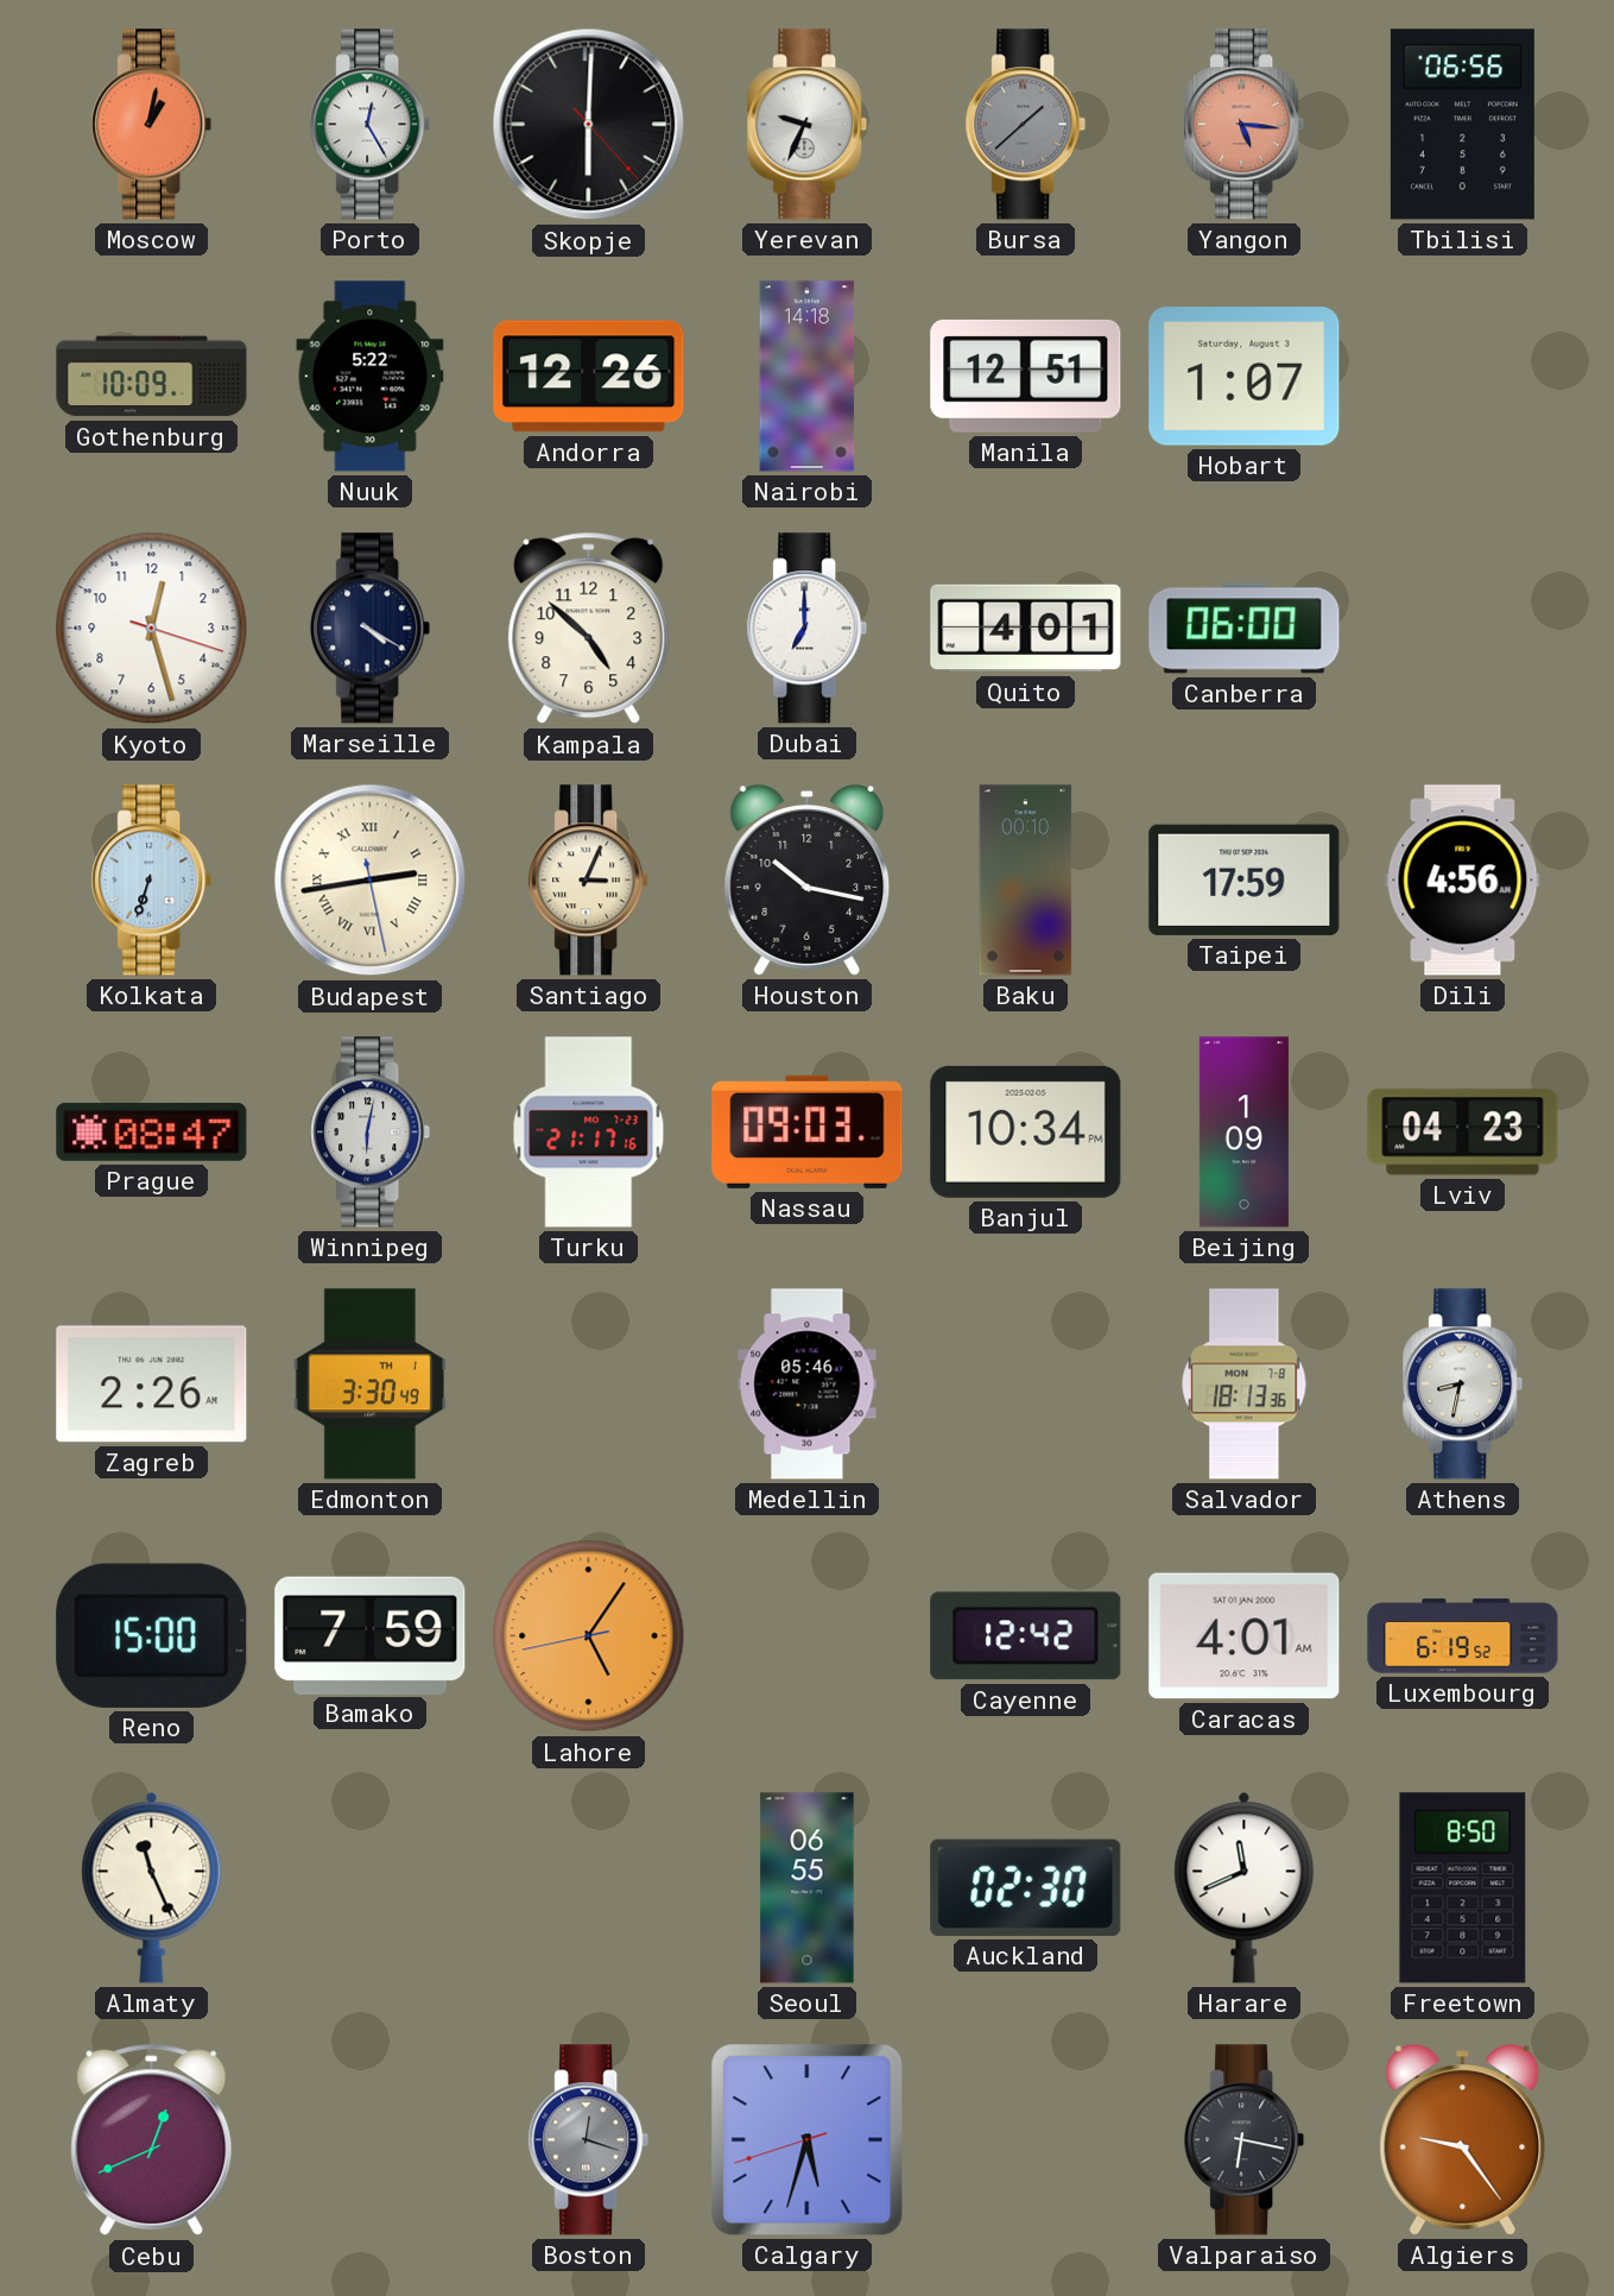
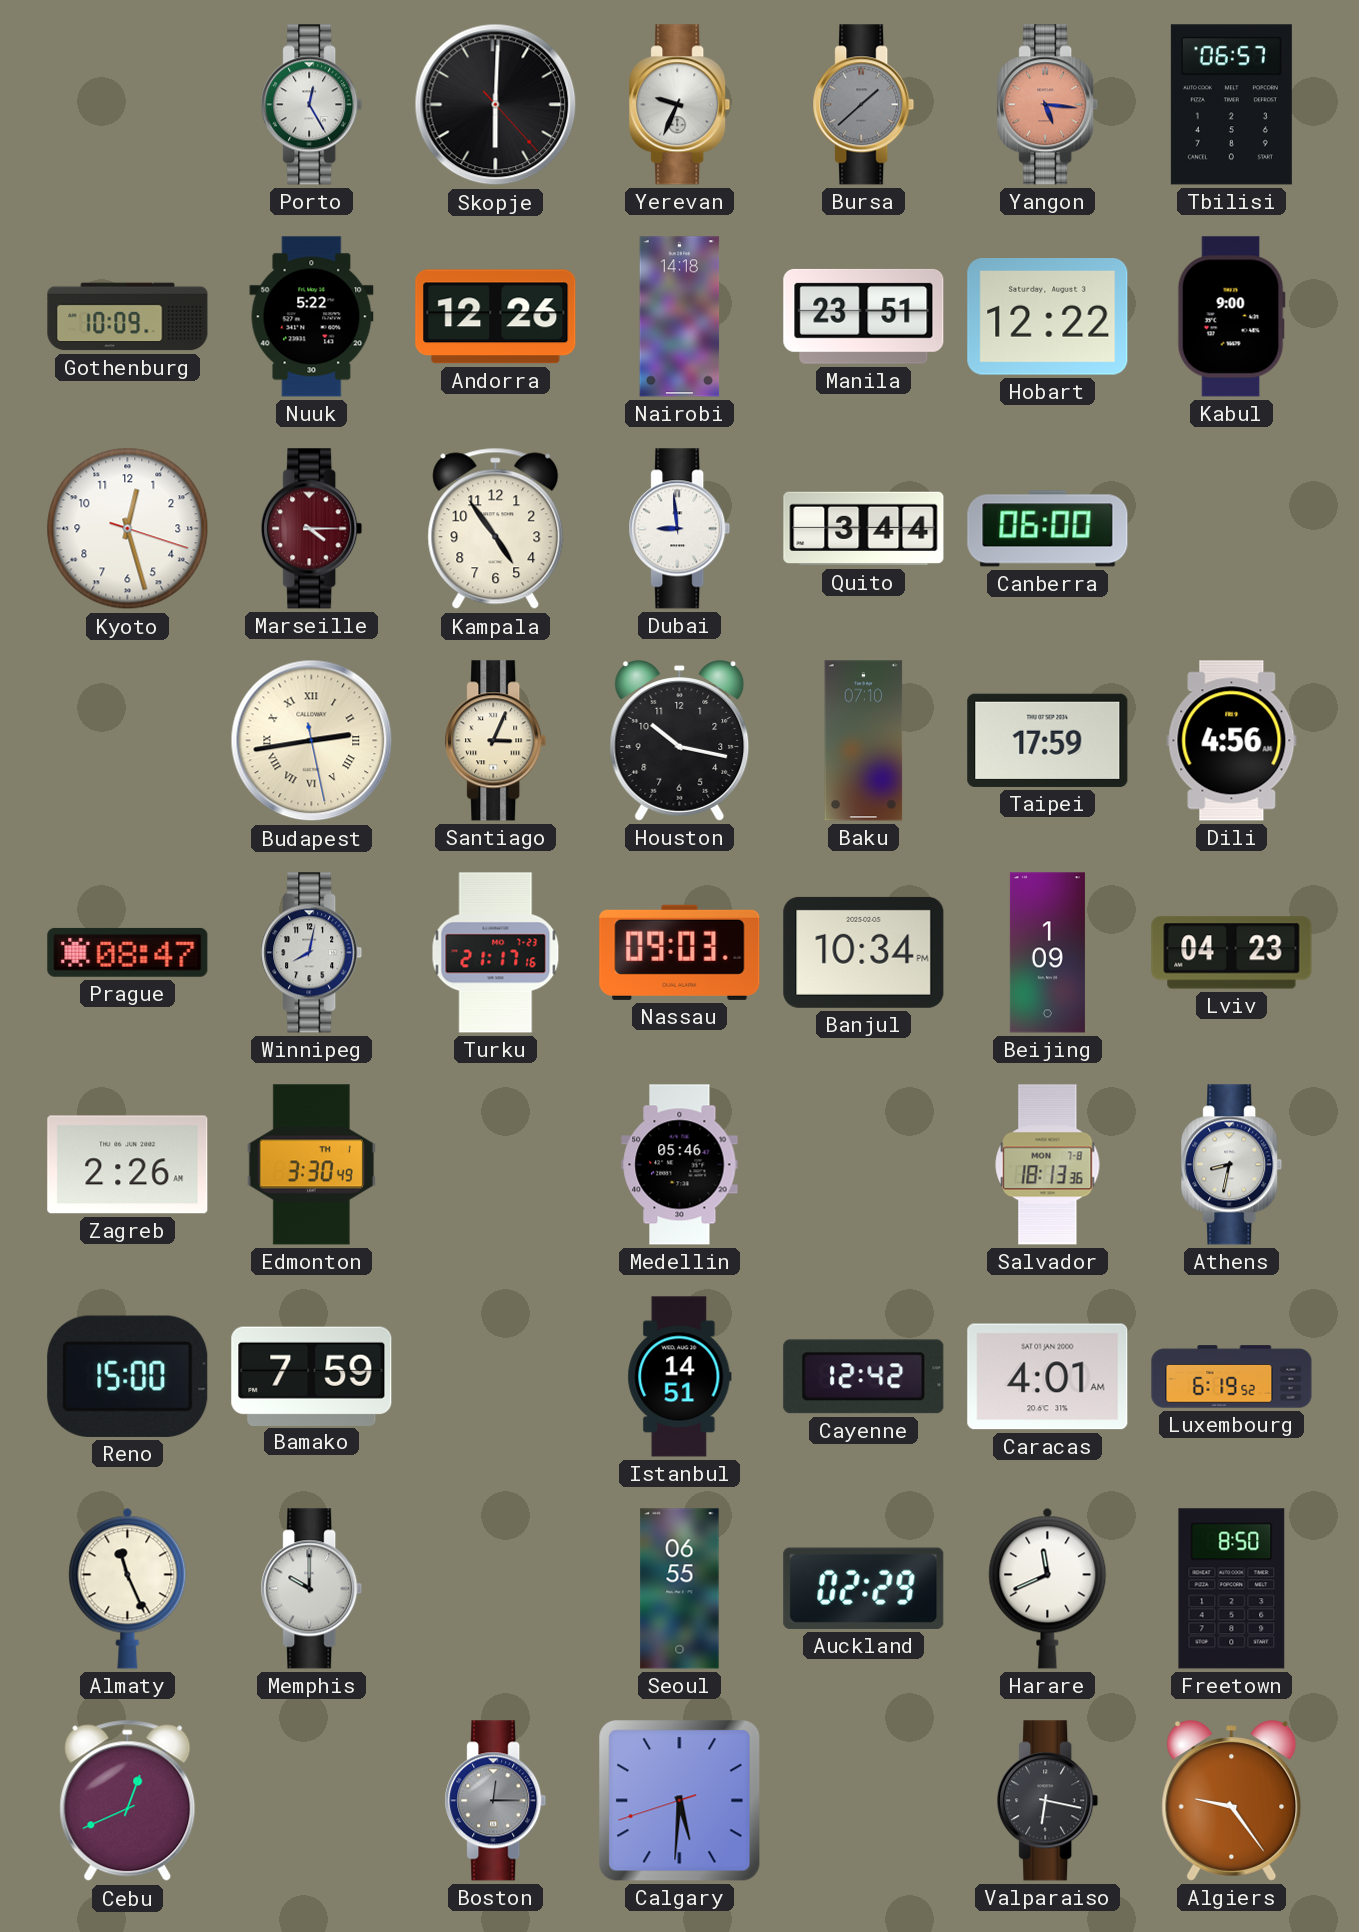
Moscow: 1:02 -> none (152, 125)
Tbilisi: 06:56 -> 06:57 (1231, 105)
Manila: 12:51 -> 23:51 (864, 316)
Hobart: 1:07 -> 12:22 (1048, 317)
Kabul: none -> 9:00 (1231, 317)
Marseille: 4:20 -> 4:15 (312, 529)
Marseille dial: navy -> burgundy (312, 529)
Kampala: 4:52 -> 4:54 (496, 529)
Dubai: 7:00 -> 8:59 (680, 529)
Quito: 4:01 -> 3:44 (864, 529)
Kolkata: 6:33 -> none (152, 881)
Baku: 00:10 -> 07:10 (864, 741)
Winnipeg: 6:02 -> 8:02 (312, 953)
Lahore: 5:05 -> none (589, 1636)
Istanbul: none -> 14:51 (680, 1377)
Memphis: none -> 10:00 (312, 1589)
Auckland: 02:30 -> 02:29 (864, 1588)
Boston: 12:18 -> 12:15 (496, 1801)
Calgary: 5:32 -> 5:30 (680, 1801)
